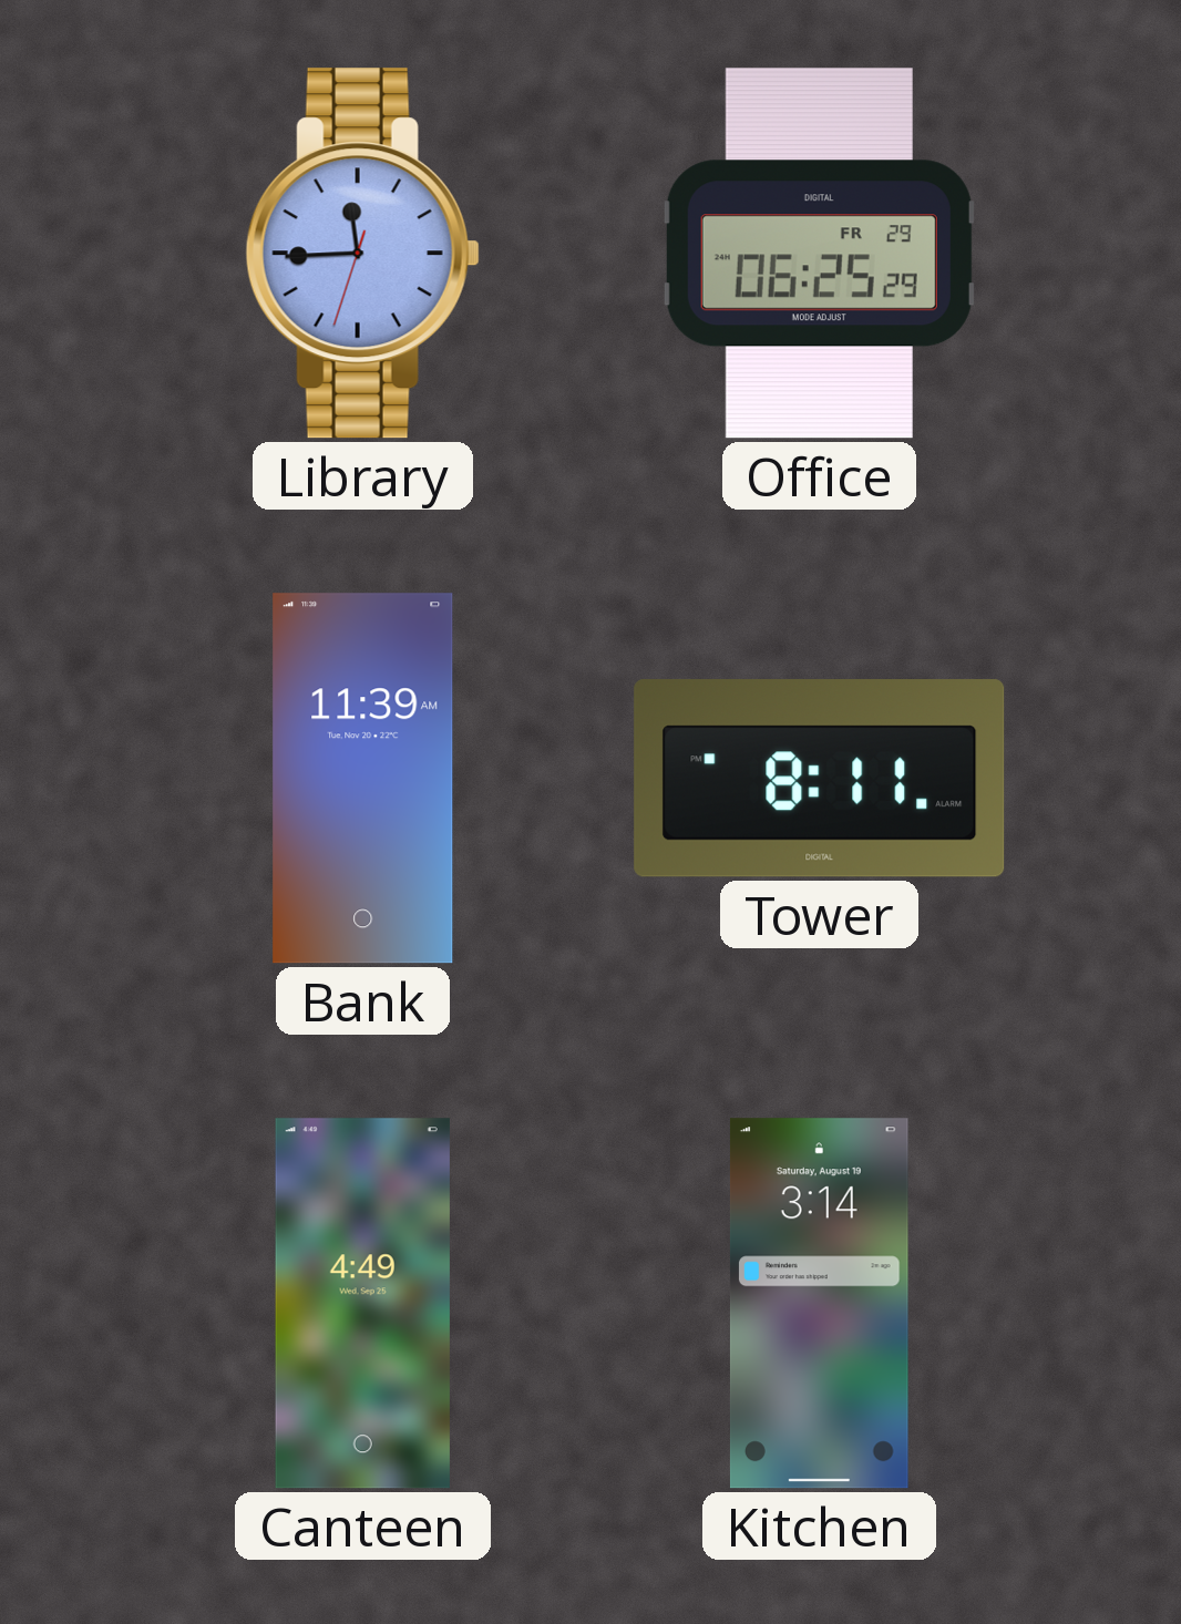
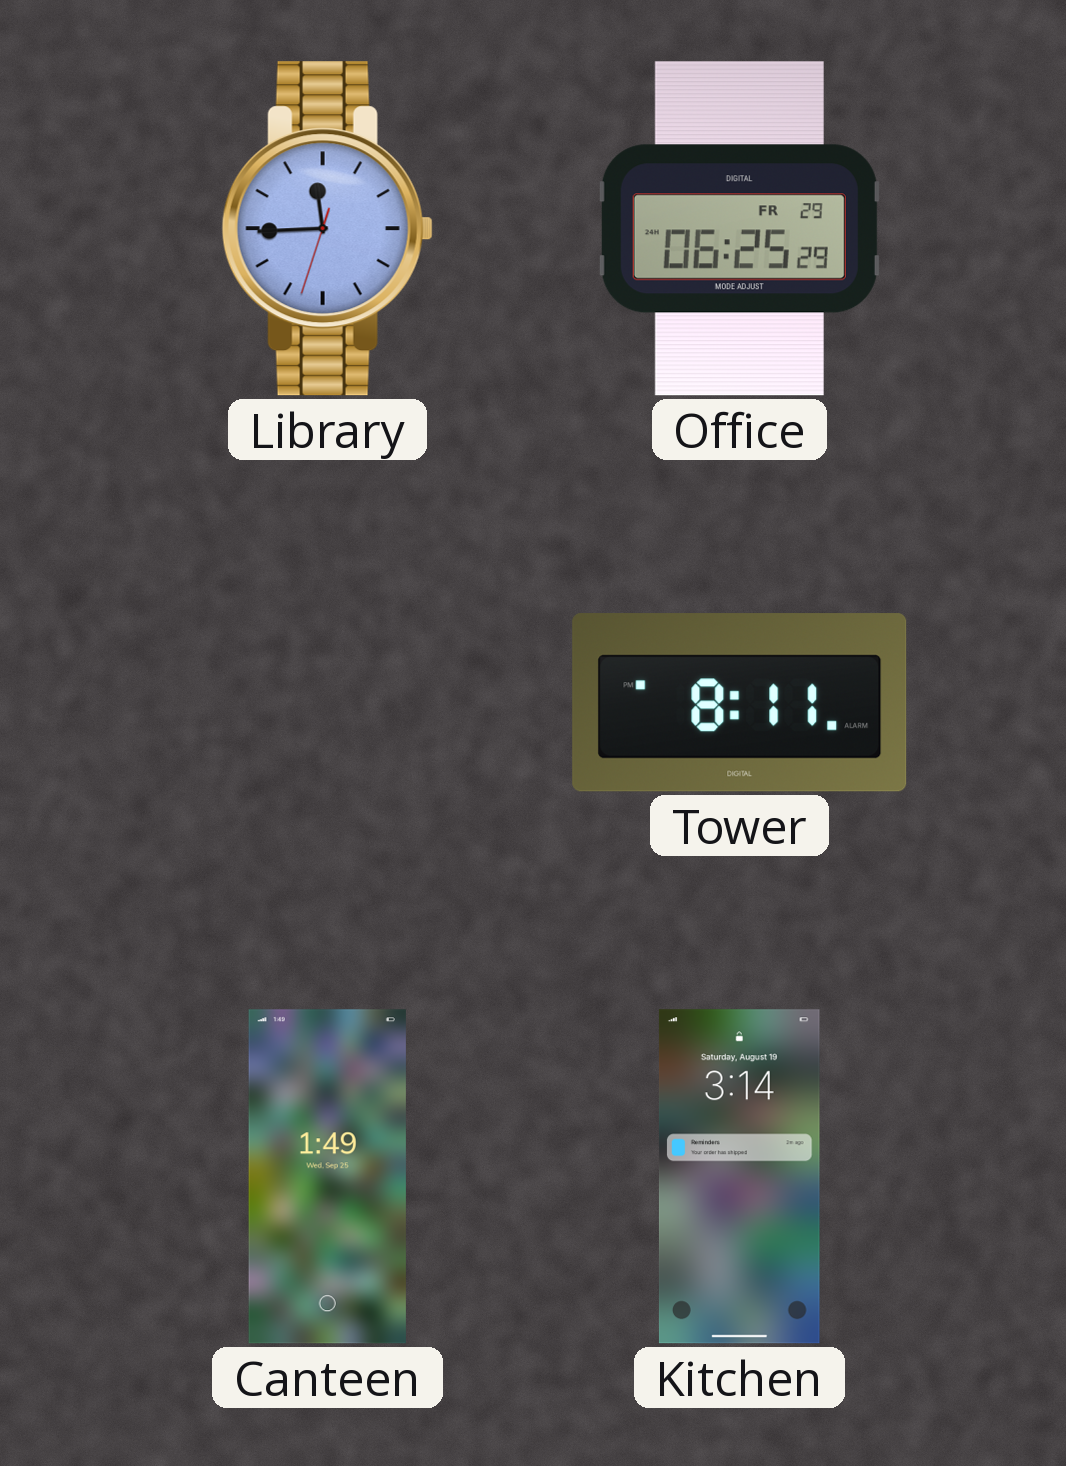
Bank: 11:39 -> none (363, 779)
Canteen: 4:49 -> 1:49 (327, 1177)
